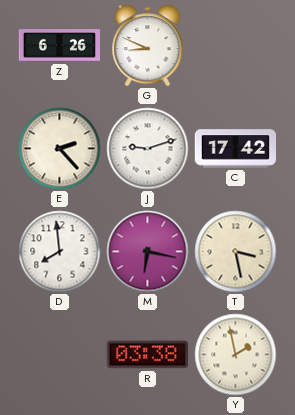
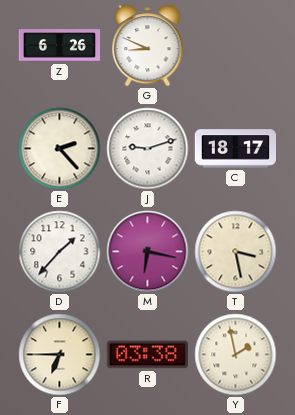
C: 17:42 -> 18:17 (235, 149)
D: 7:59 -> 1:37 (60, 252)
F: none -> 6:45 (60, 355)
